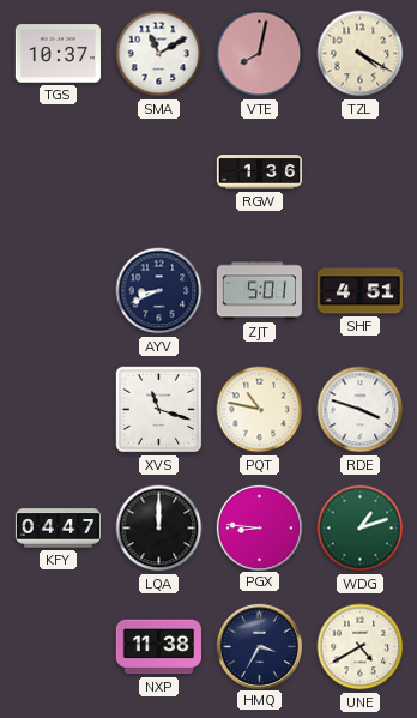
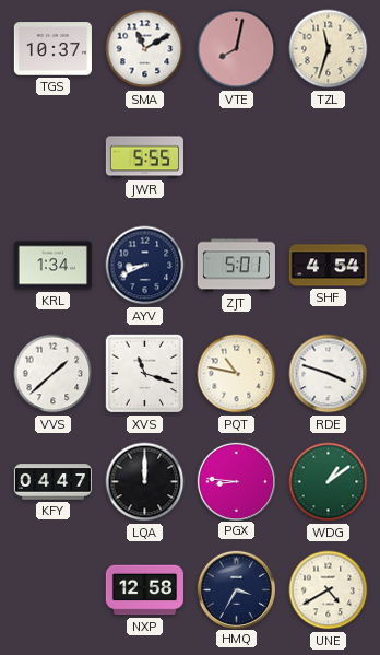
TZL: 4:20 -> 11:33 (329, 49)
JWR: none -> 5:55 (144, 157)
RGW: 1:36 -> none (259, 173)
KRL: none -> 1:34 (52, 266)
SHF: 4:51 -> 4:54 (328, 266)
VVS: none -> 1:38 (54, 374)
WDG: 1:12 -> 1:09 (329, 482)
NXP: 11:38 -> 12:58 (144, 590)
